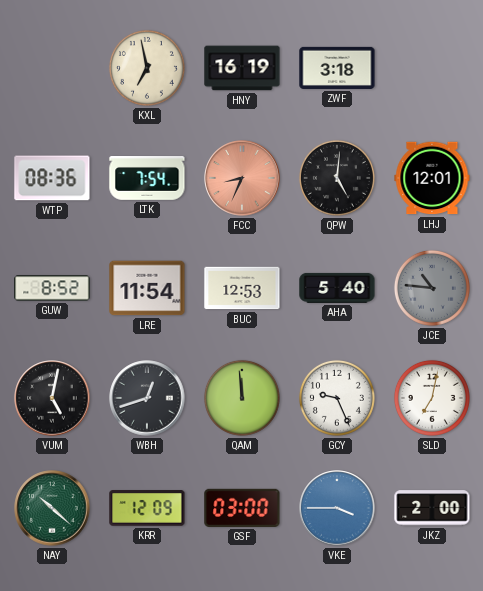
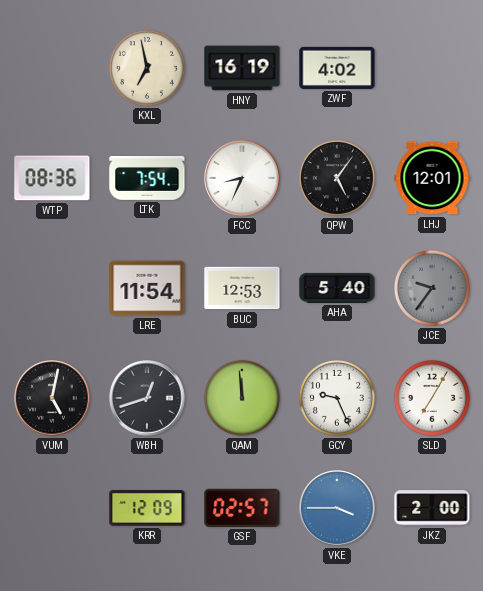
ZWF: 3:18 -> 4:02 (337, 68)
FCC dial: salmon -> white (242, 178)
QPW: 5:01 -> 5:06 (337, 178)
GUW: 8:52 -> none (52, 288)
JCE: 10:46 -> 9:36 (432, 288)
SLD: 7:02 -> 7:05 (432, 398)
NAY: 10:22 -> none (52, 508)
GSF: 03:00 -> 02:57 (242, 508)
